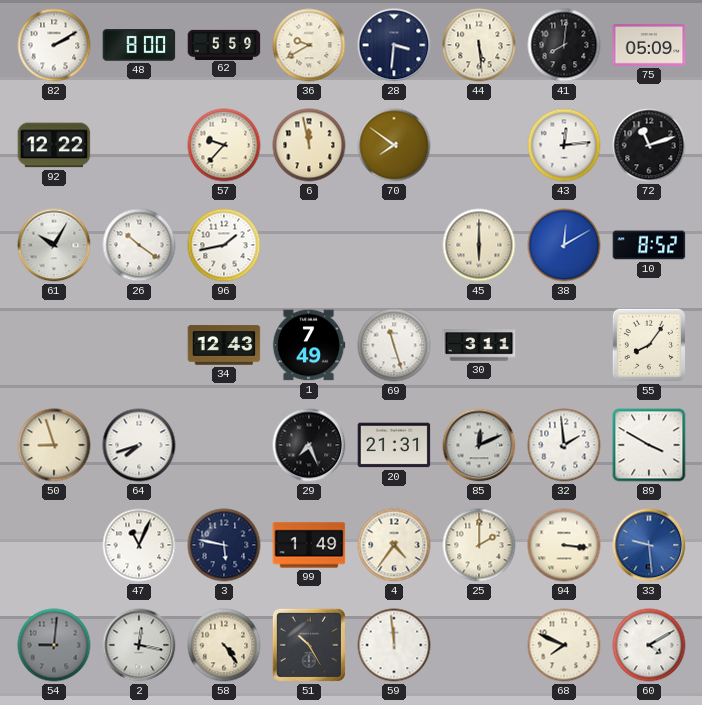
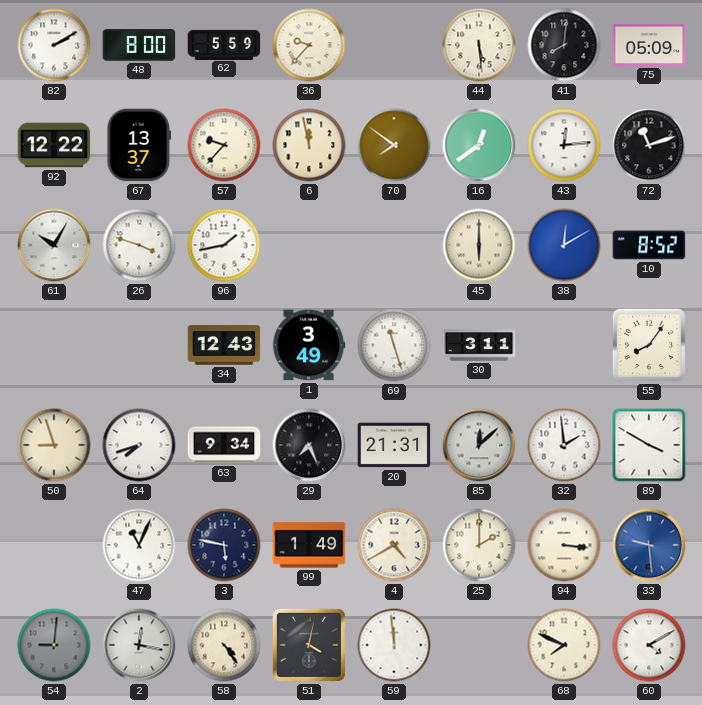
36: 9:40 -> 9:37 (309, 45)
28: 3:31 -> none (394, 45)
67: none -> 13:37 (139, 145)
16: none -> 12:39 (479, 145)
26: 10:21 -> 3:48 (139, 245)
1: 7:49 -> 3:49 (309, 345)
63: none -> 9:34 (224, 445)
85: 12:11 -> 12:08 (479, 445)
4: 4:36 -> 4:40 (394, 545)
51: 10:25 -> 4:02 (309, 645)
